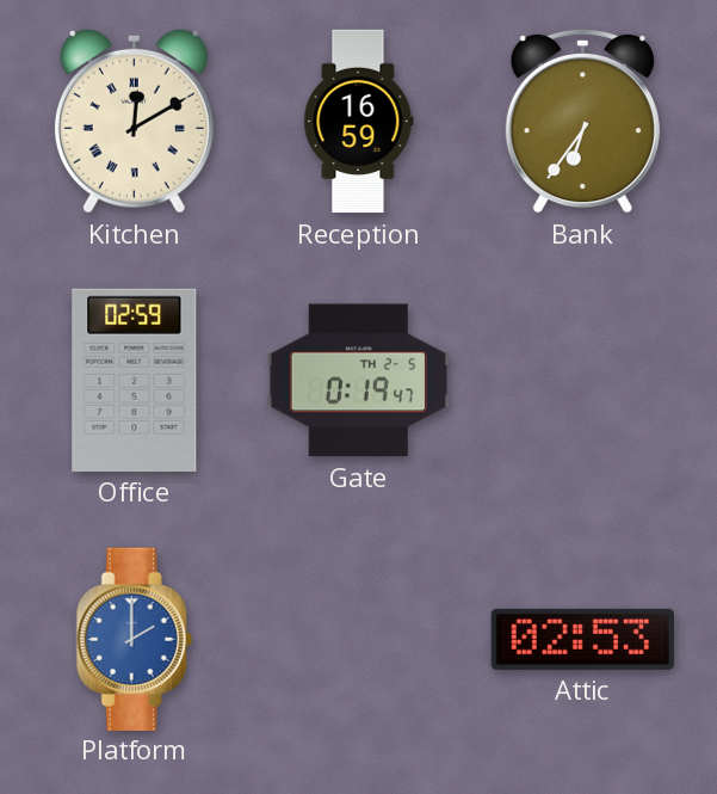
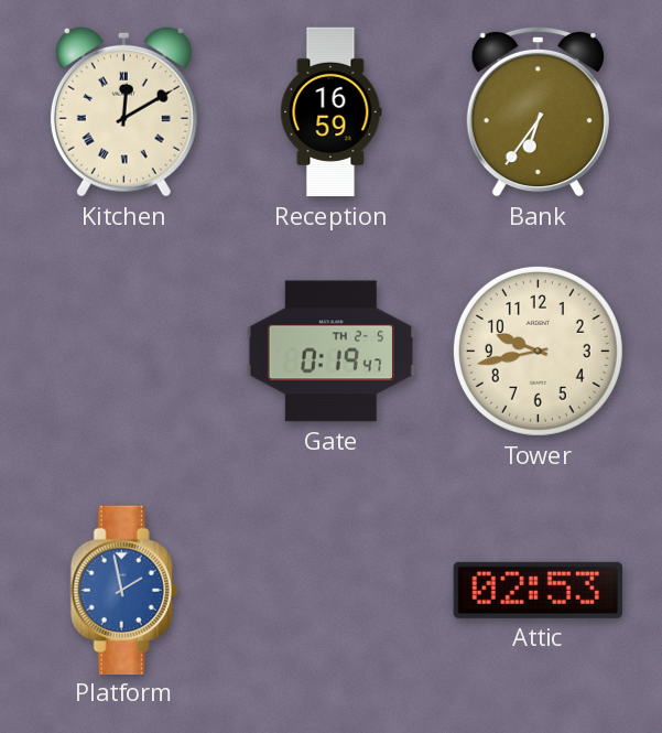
Office: 02:59 -> none (135, 380)
Tower: none -> 9:43 (538, 351)
Platform: 2:00 -> 1:58 (123, 590)
